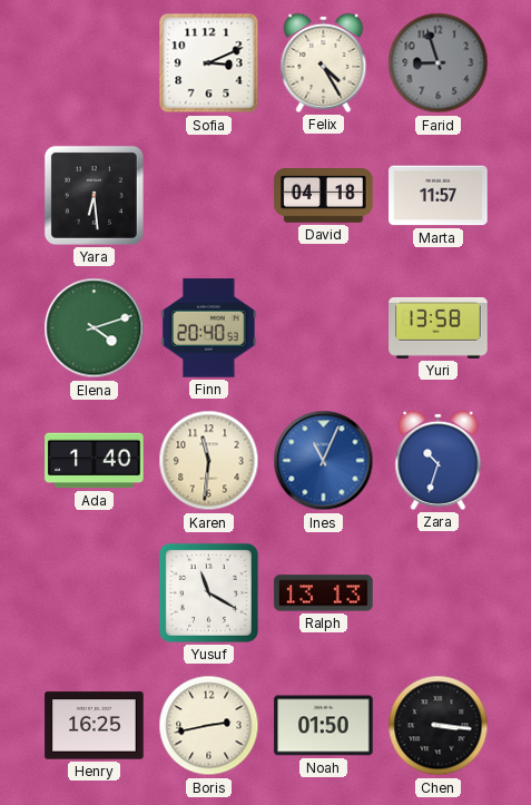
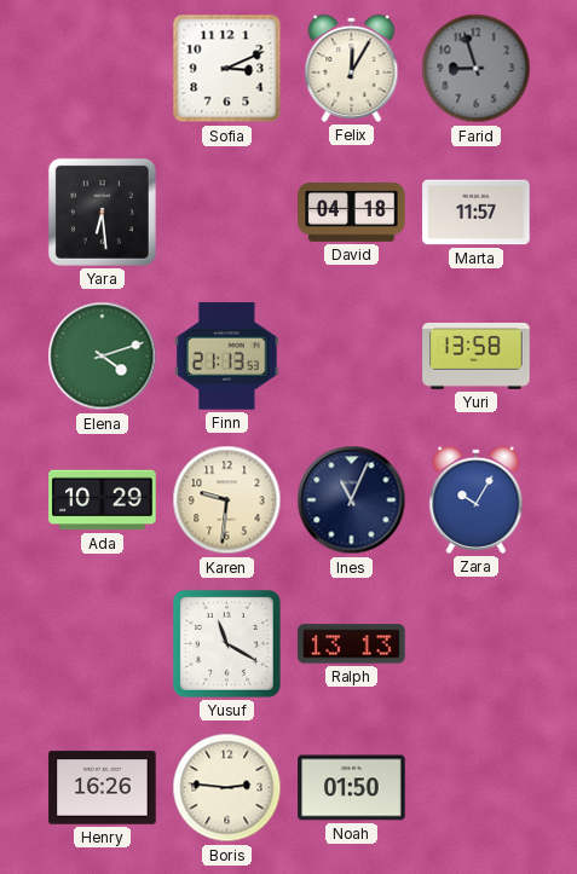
Felix: 4:25 -> 12:05 (352, 68)
Finn: 20:40 -> 21:13 (227, 357)
Ada: 1:40 -> 10:29 (103, 500)
Karen: 11:31 -> 9:31 (227, 500)
Ines dial: blue -> navy (352, 500)
Zara: 10:33 -> 10:05 (477, 499)
Henry: 16:25 -> 16:26 (103, 788)
Boris: 2:43 -> 2:46 (227, 788)
Chen: 3:16 -> none (439, 726)
